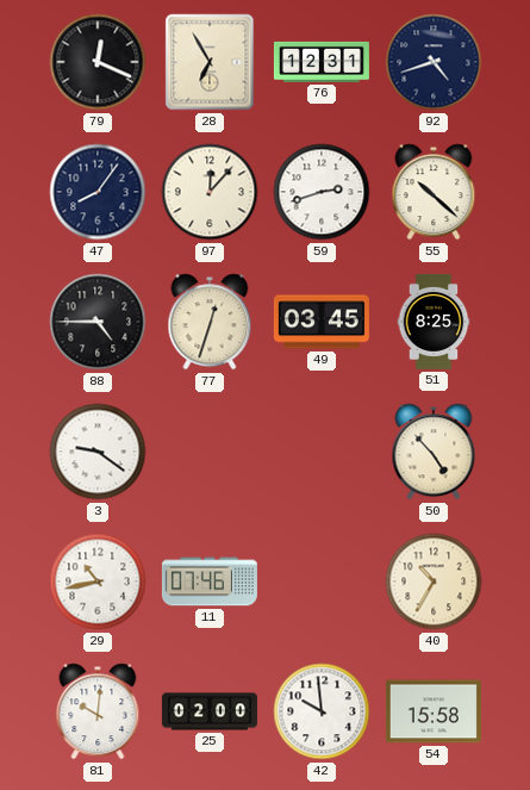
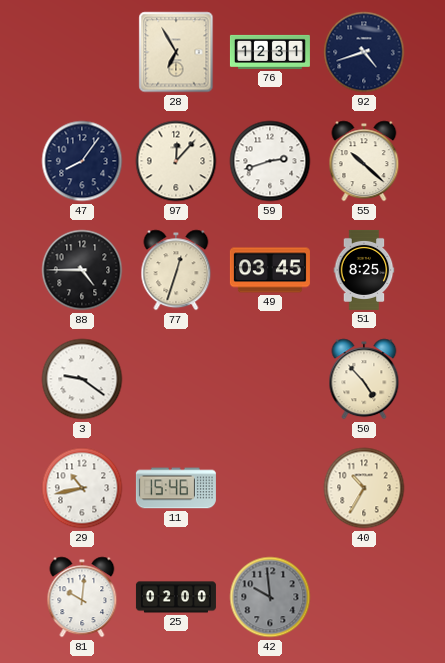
79: 12:19 -> none (98, 62)
11: 07:46 -> 15:46 (176, 488)
42 dial: white -> grey (270, 597)
54: 15:58 -> none (434, 711)
